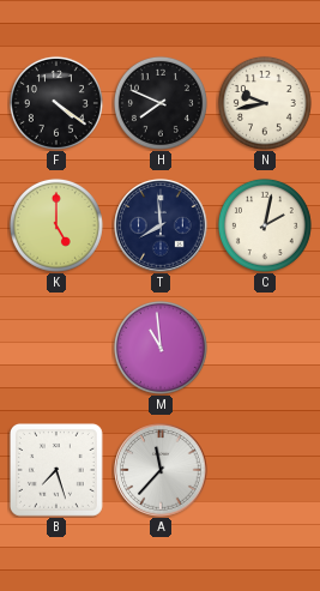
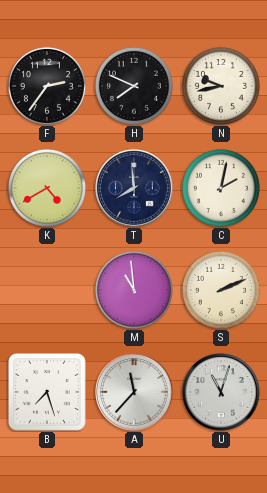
F: 4:21 -> 2:36 (47, 86)
K: 5:00 -> 4:40 (47, 188)
S: none -> 2:11 (221, 290)
U: none -> 11:03 (221, 392)
